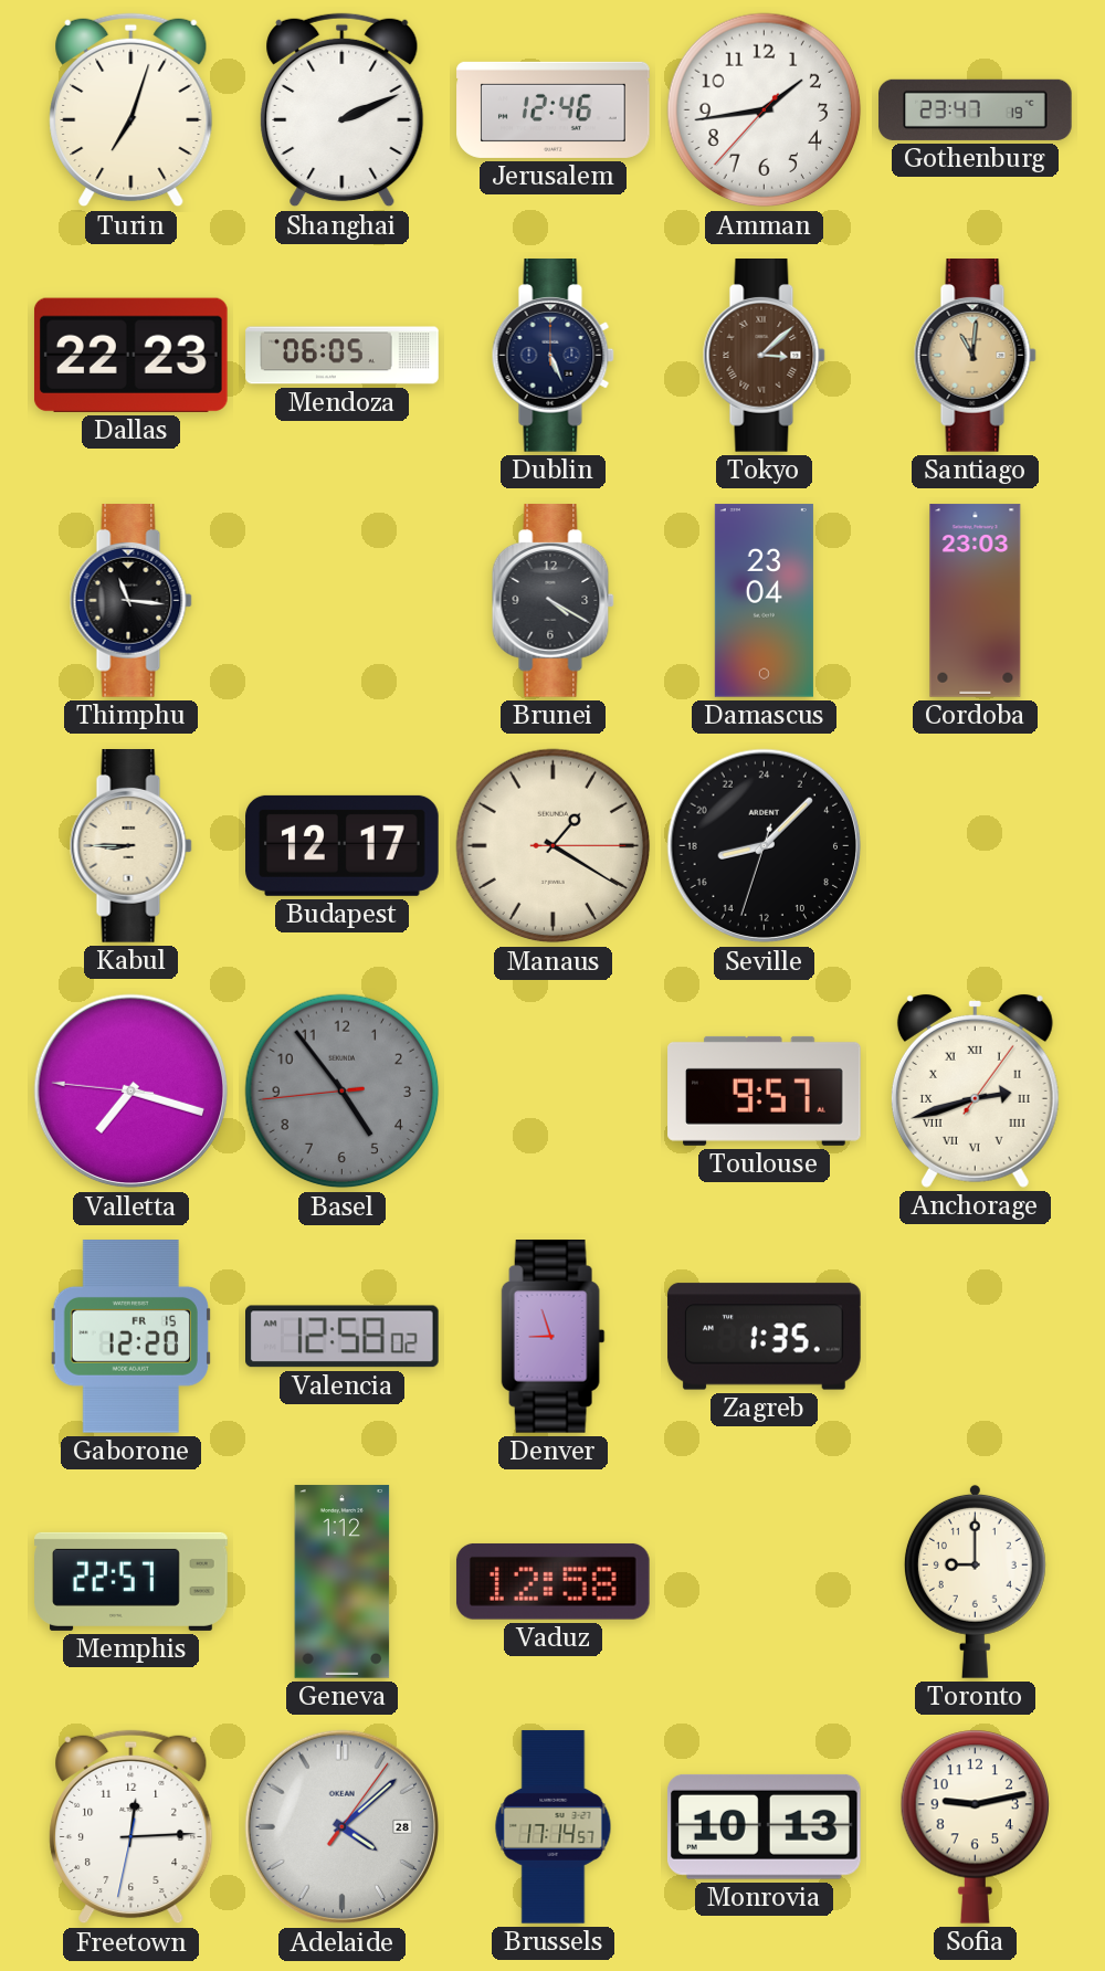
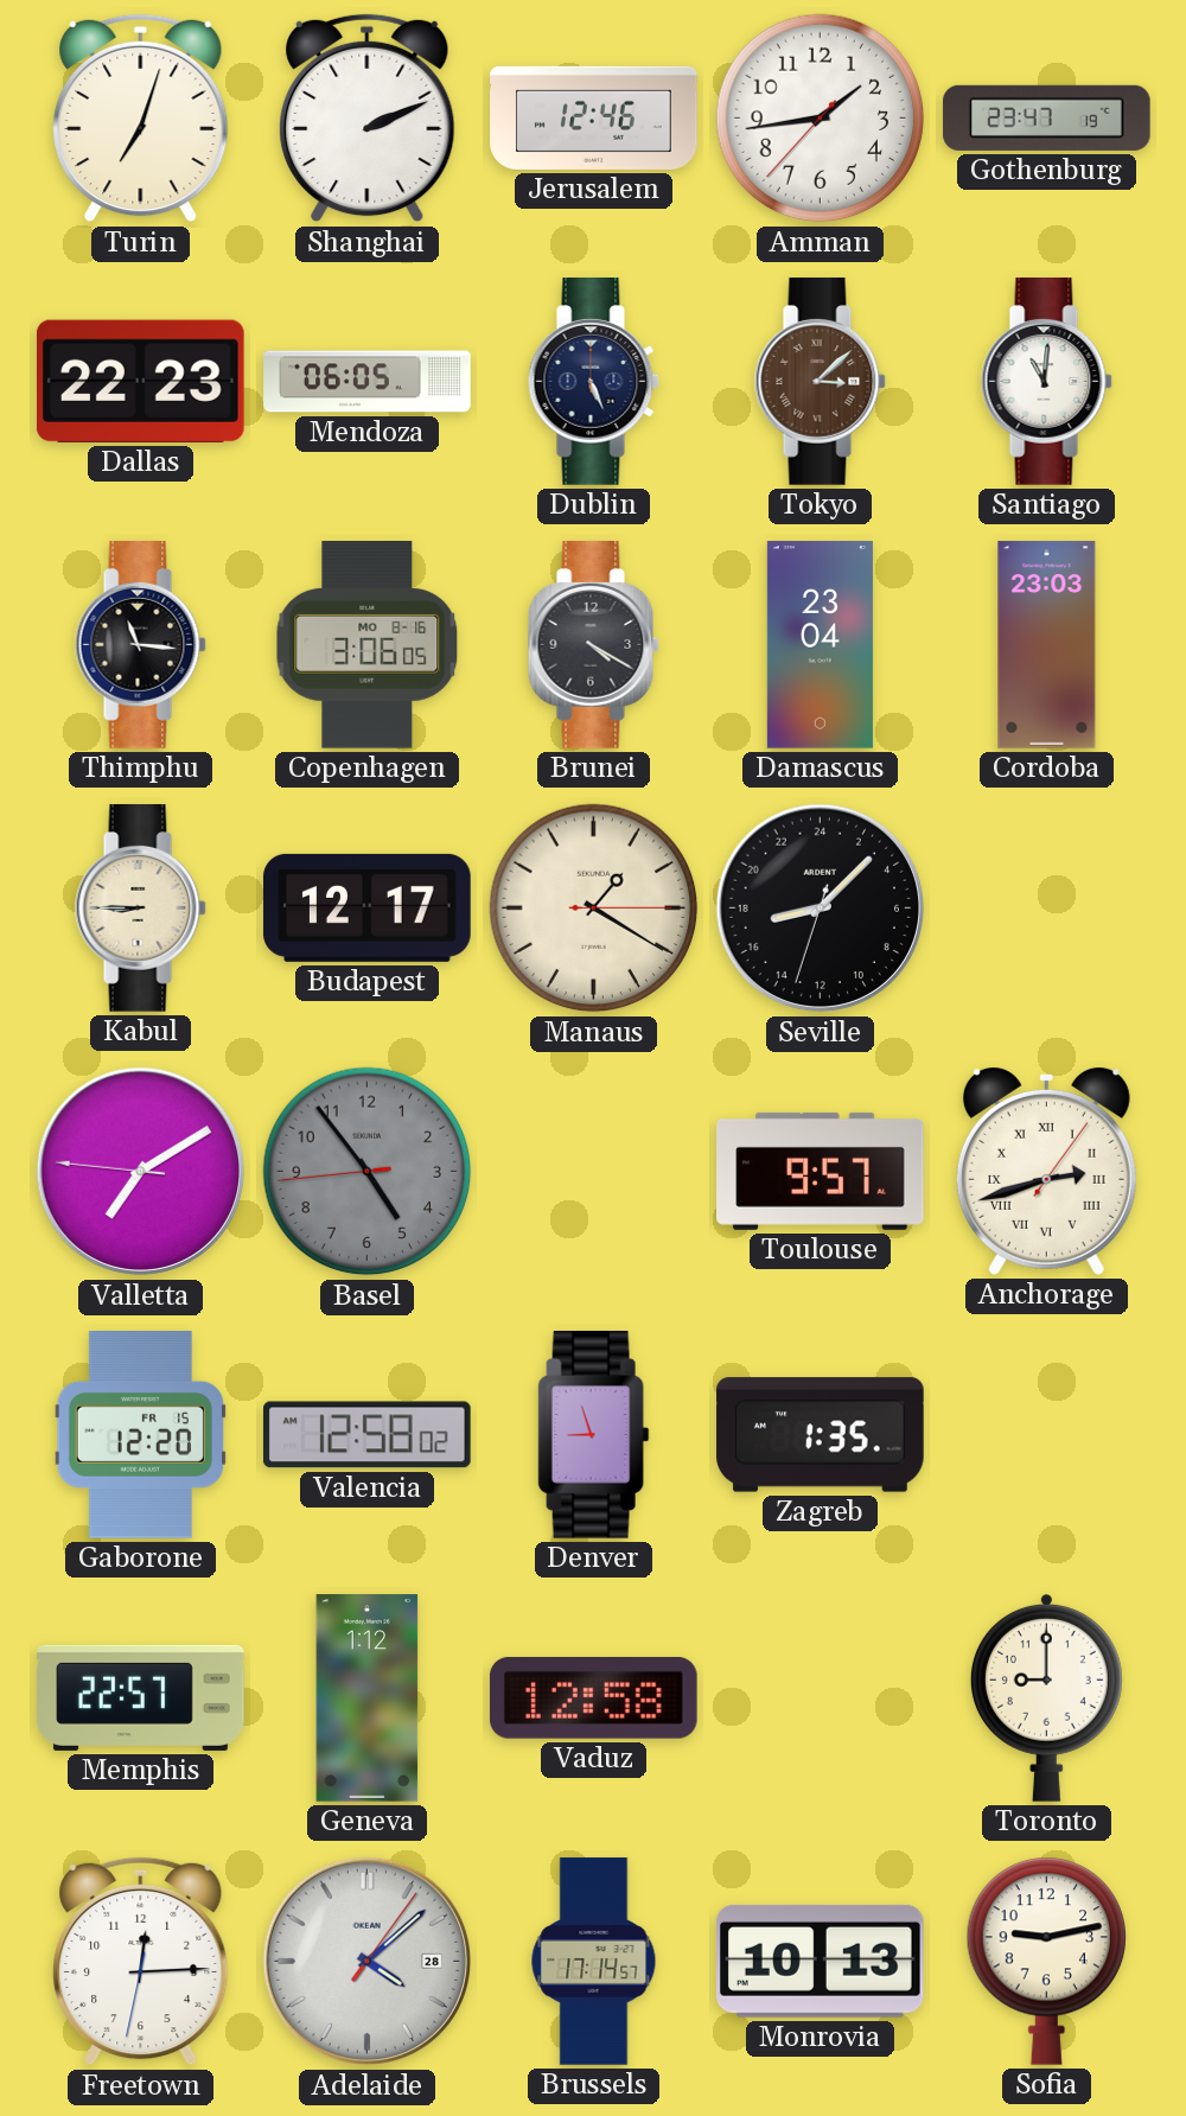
Santiago dial: champagne -> white (1046, 382)
Copenhagen: none -> 3:06 (368, 645)
Valletta: 7:17 -> 7:09 (141, 1172)
